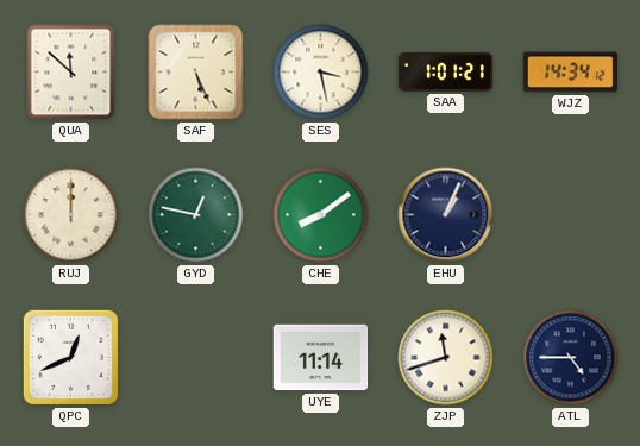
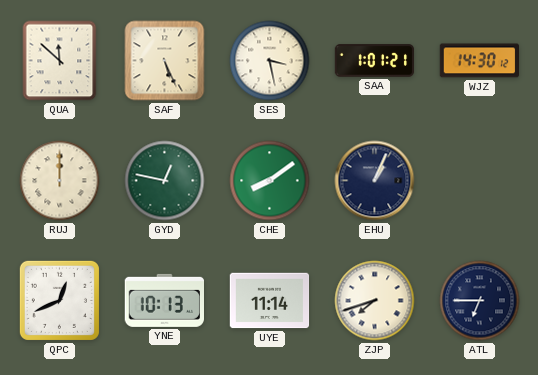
WJZ: 14:34 -> 14:30 (479, 61)
YNE: none -> 10:13 (164, 300)
ZJP: 11:42 -> 7:42 (375, 301)
ATL: 4:45 -> 6:45 (480, 301)
